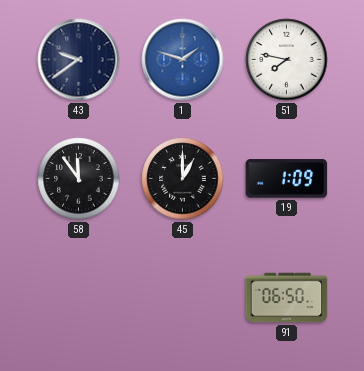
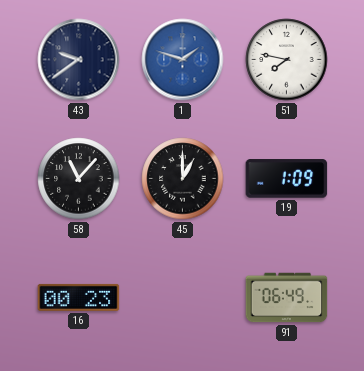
58: 11:54 -> 11:07 (79, 179)
16: none -> 00:23 (79, 297)
91: 06:50 -> 06:49 (287, 298)
